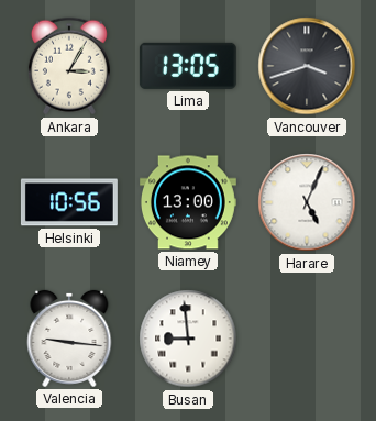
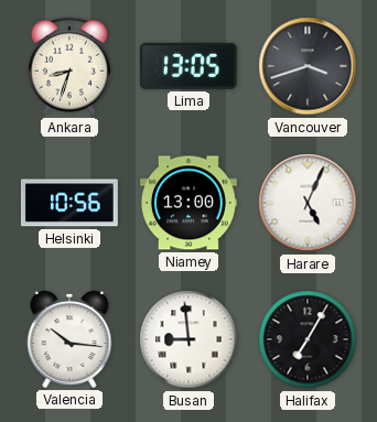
Ankara: 3:05 -> 8:33 (69, 66)
Valencia: 9:16 -> 10:16 (69, 339)
Halifax: none -> 7:05 (308, 339)
